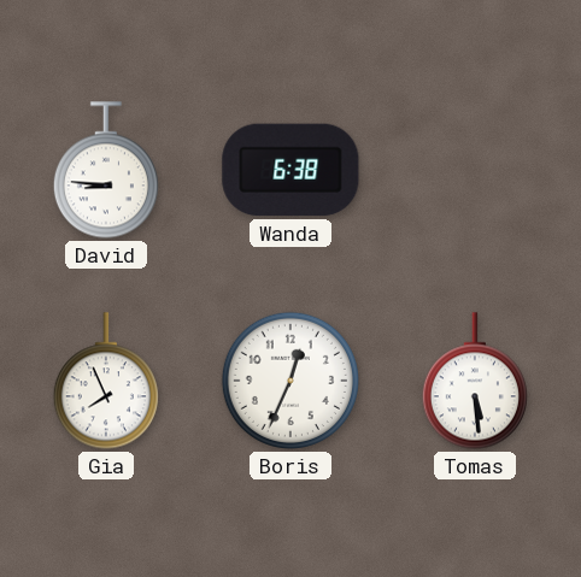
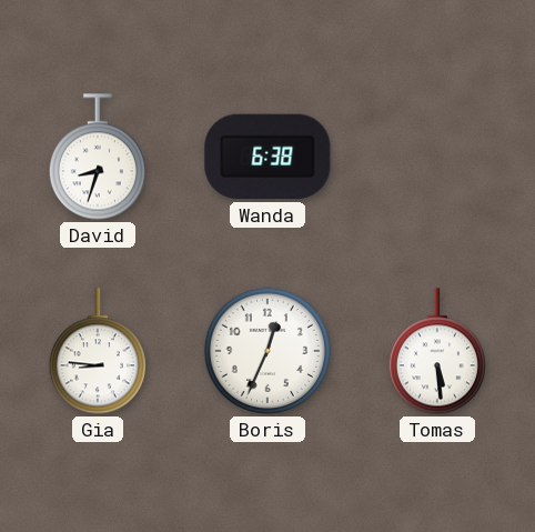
David: 8:46 -> 8:33 (98, 157)
Gia: 7:56 -> 8:46 (98, 351)
